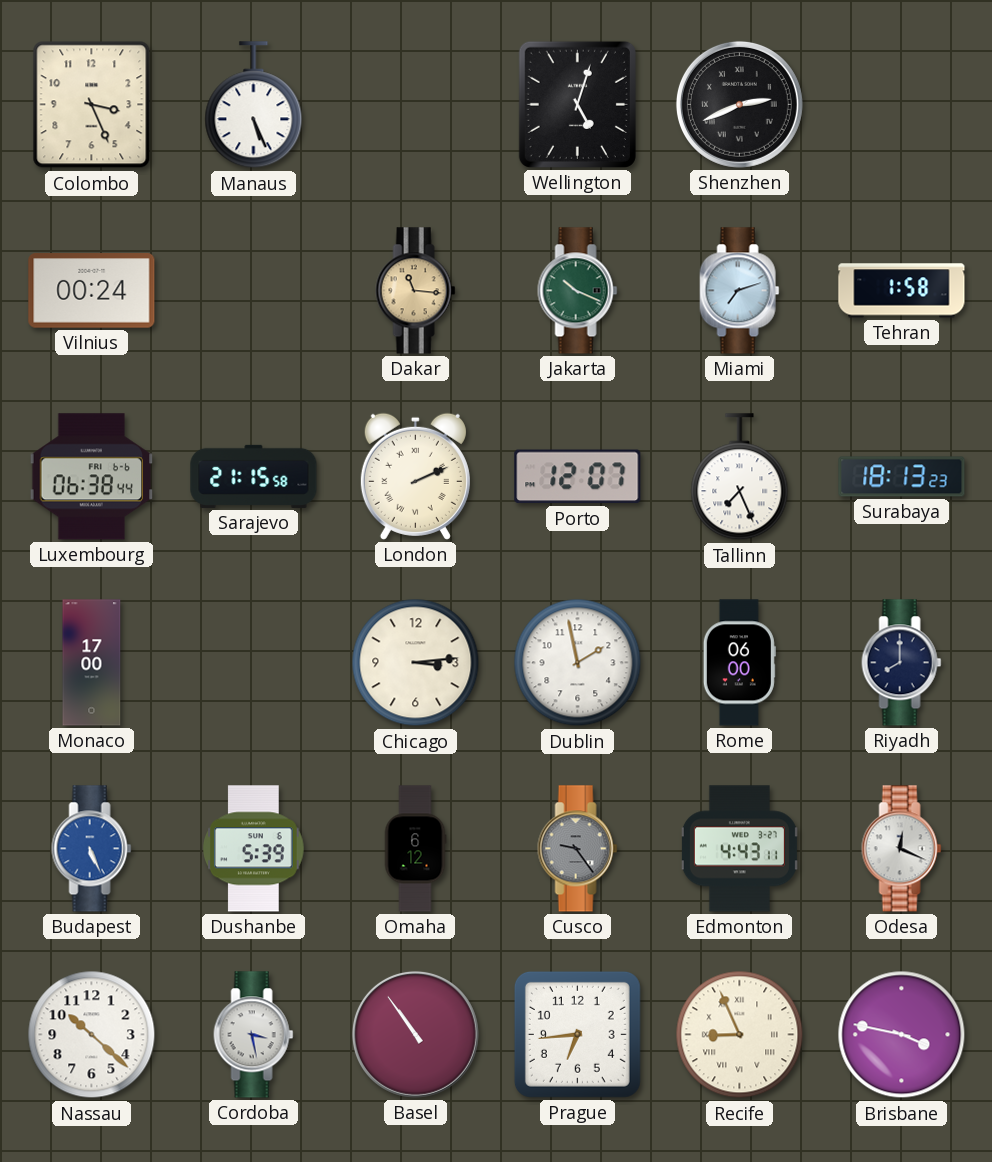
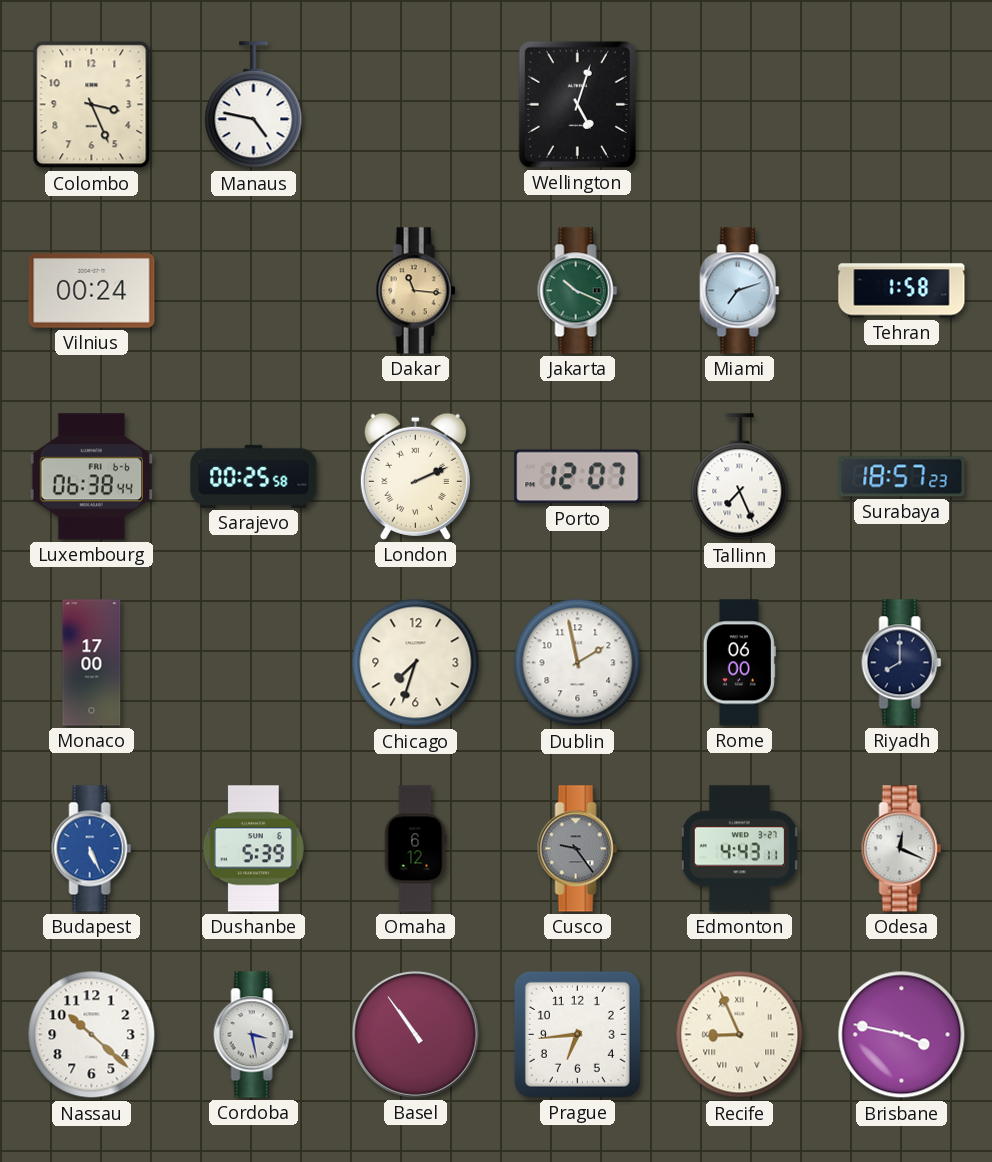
Manaus: 5:26 -> 4:47 (254, 105)
Shenzhen: 2:41 -> none (739, 104)
Sarajevo: 21:15 -> 00:25 (254, 476)
Surabaya: 18:13 -> 18:57 (902, 477)
Chicago: 3:14 -> 7:33 (416, 663)
